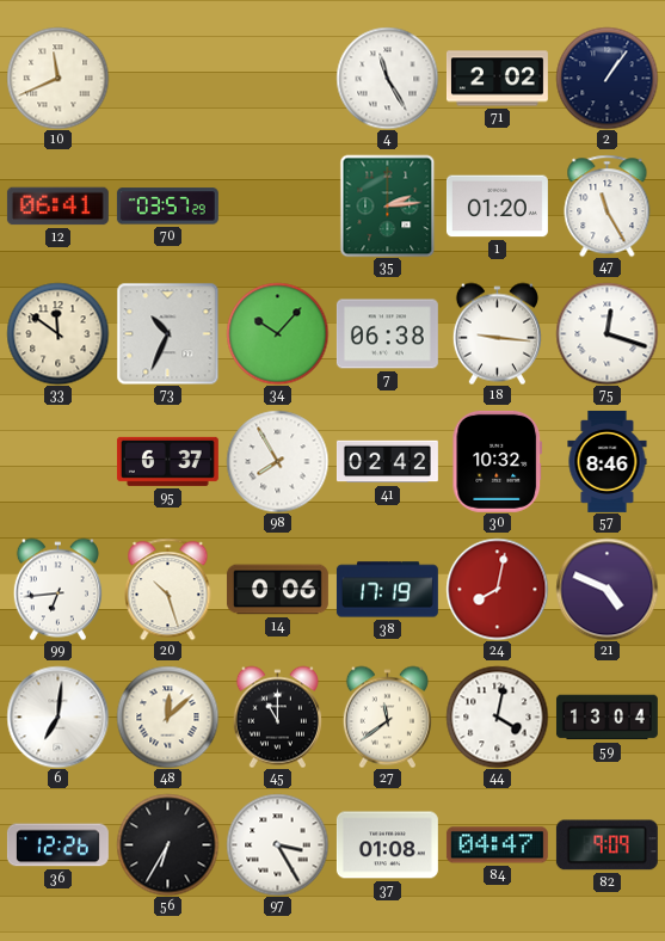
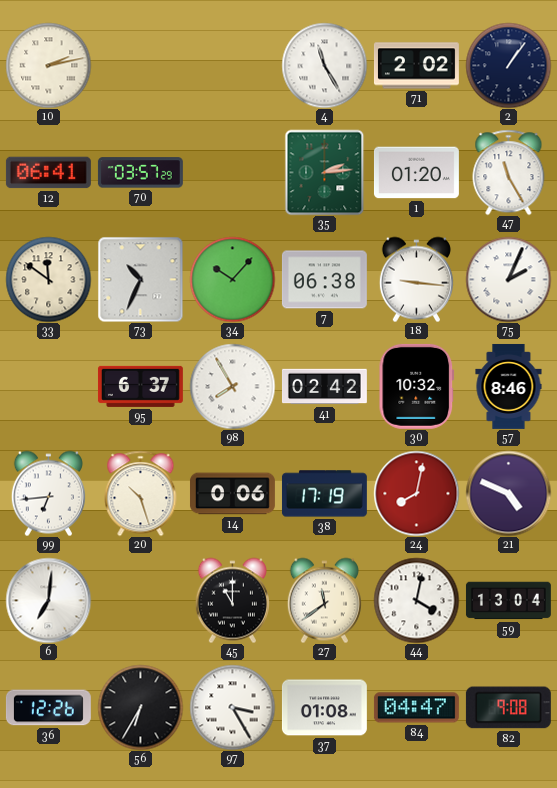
10: 11:41 -> 2:13 (48, 65)
75: 12:18 -> 2:04 (508, 279)
48: 12:08 -> none (167, 716)
82: 9:09 -> 9:08 (508, 708)
